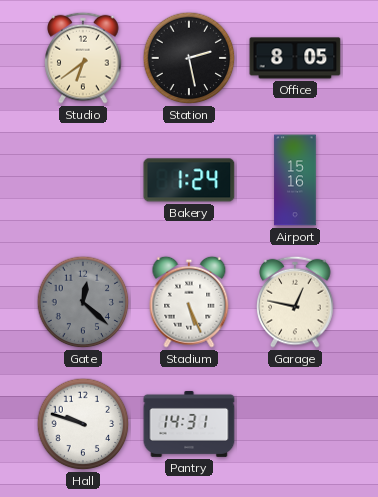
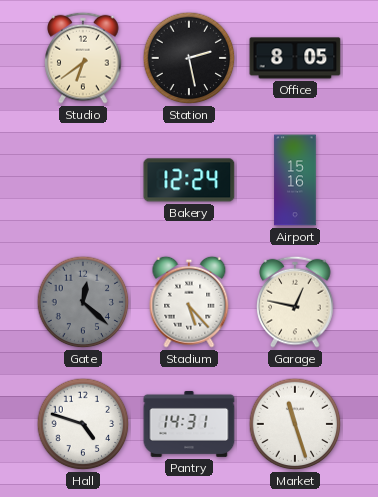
Bakery: 1:24 -> 12:24 (189, 180)
Stadium: 5:26 -> 5:23 (189, 302)
Hall: 9:48 -> 4:48 (83, 424)
Market: none -> 11:27 (295, 424)
